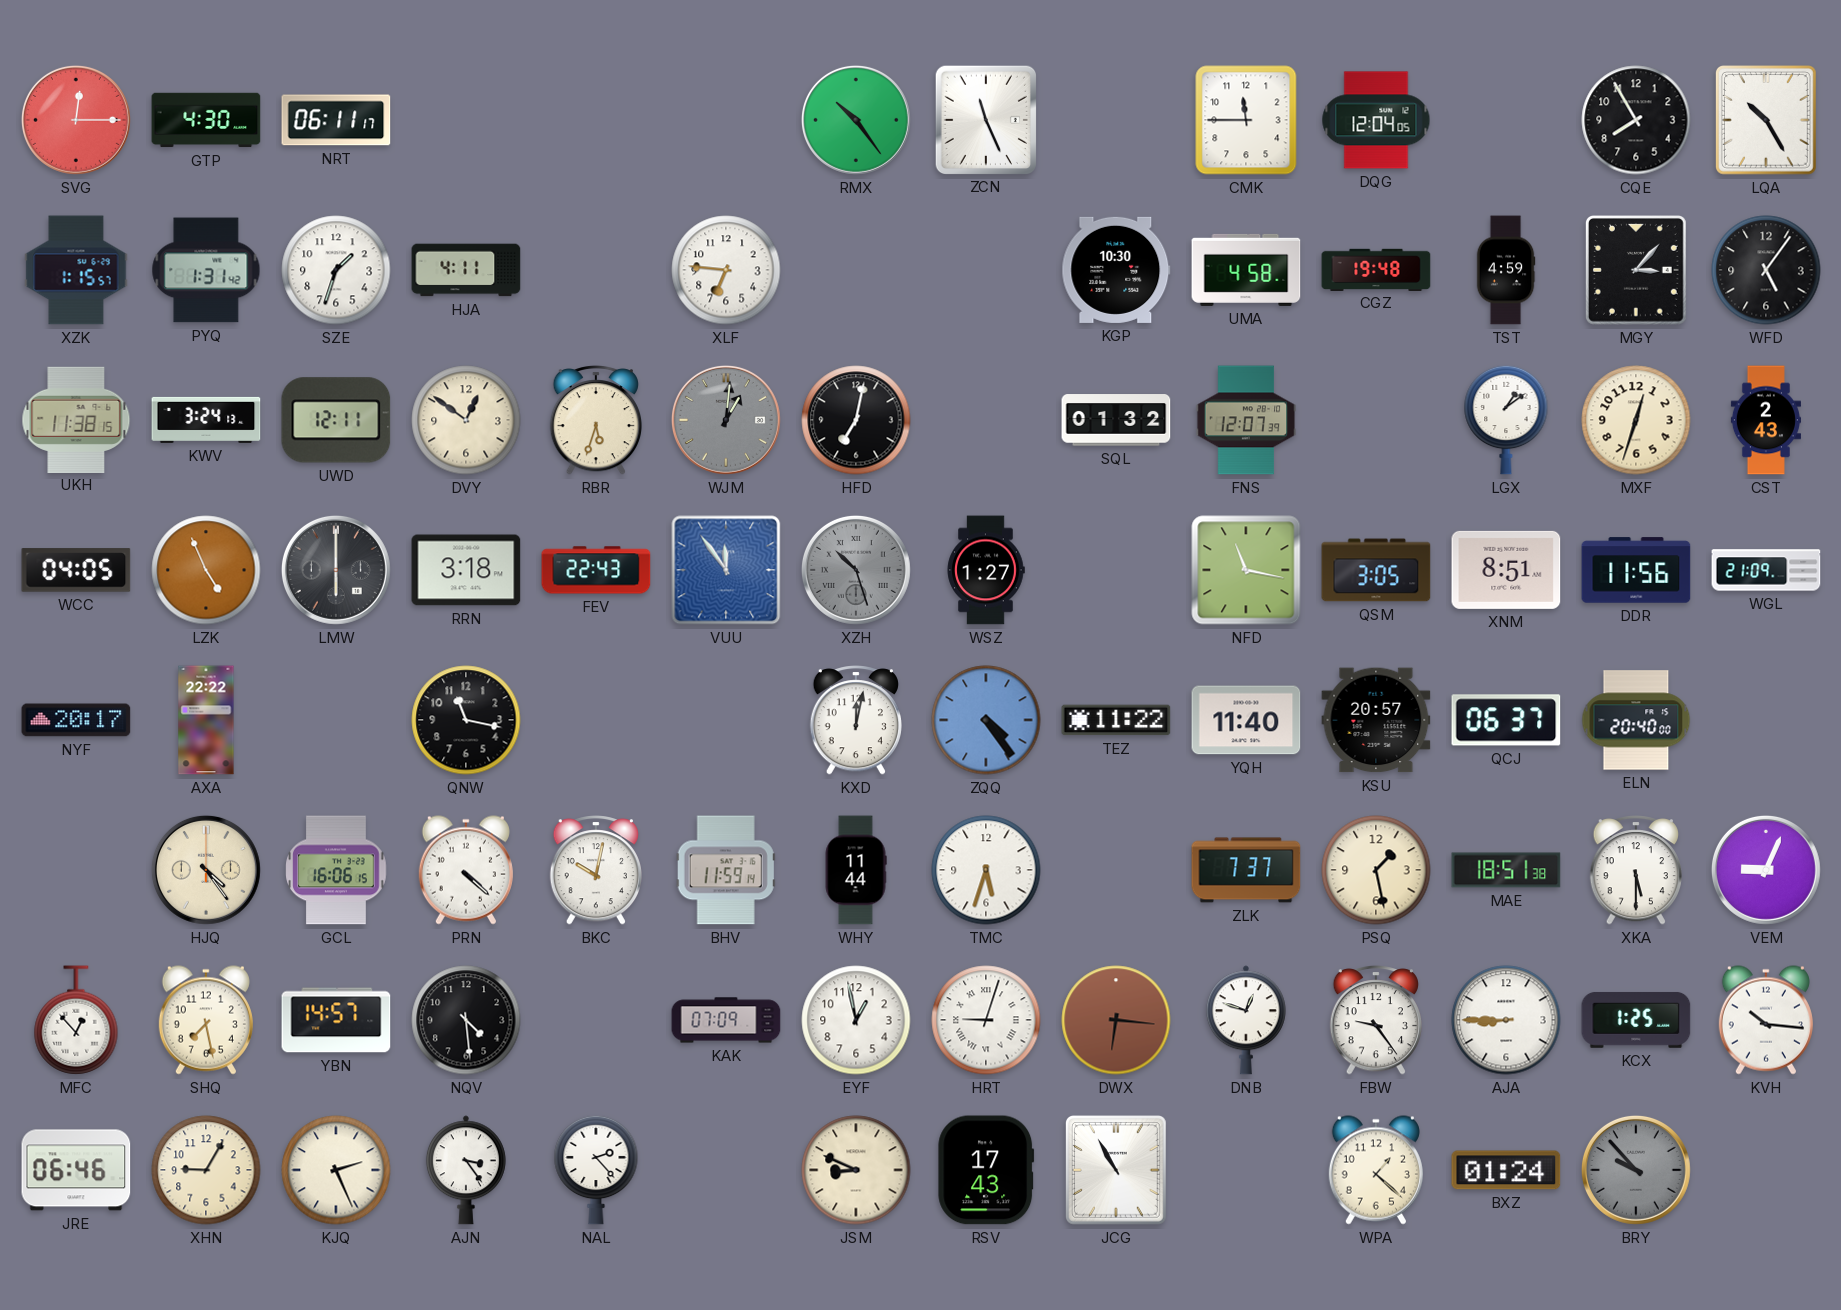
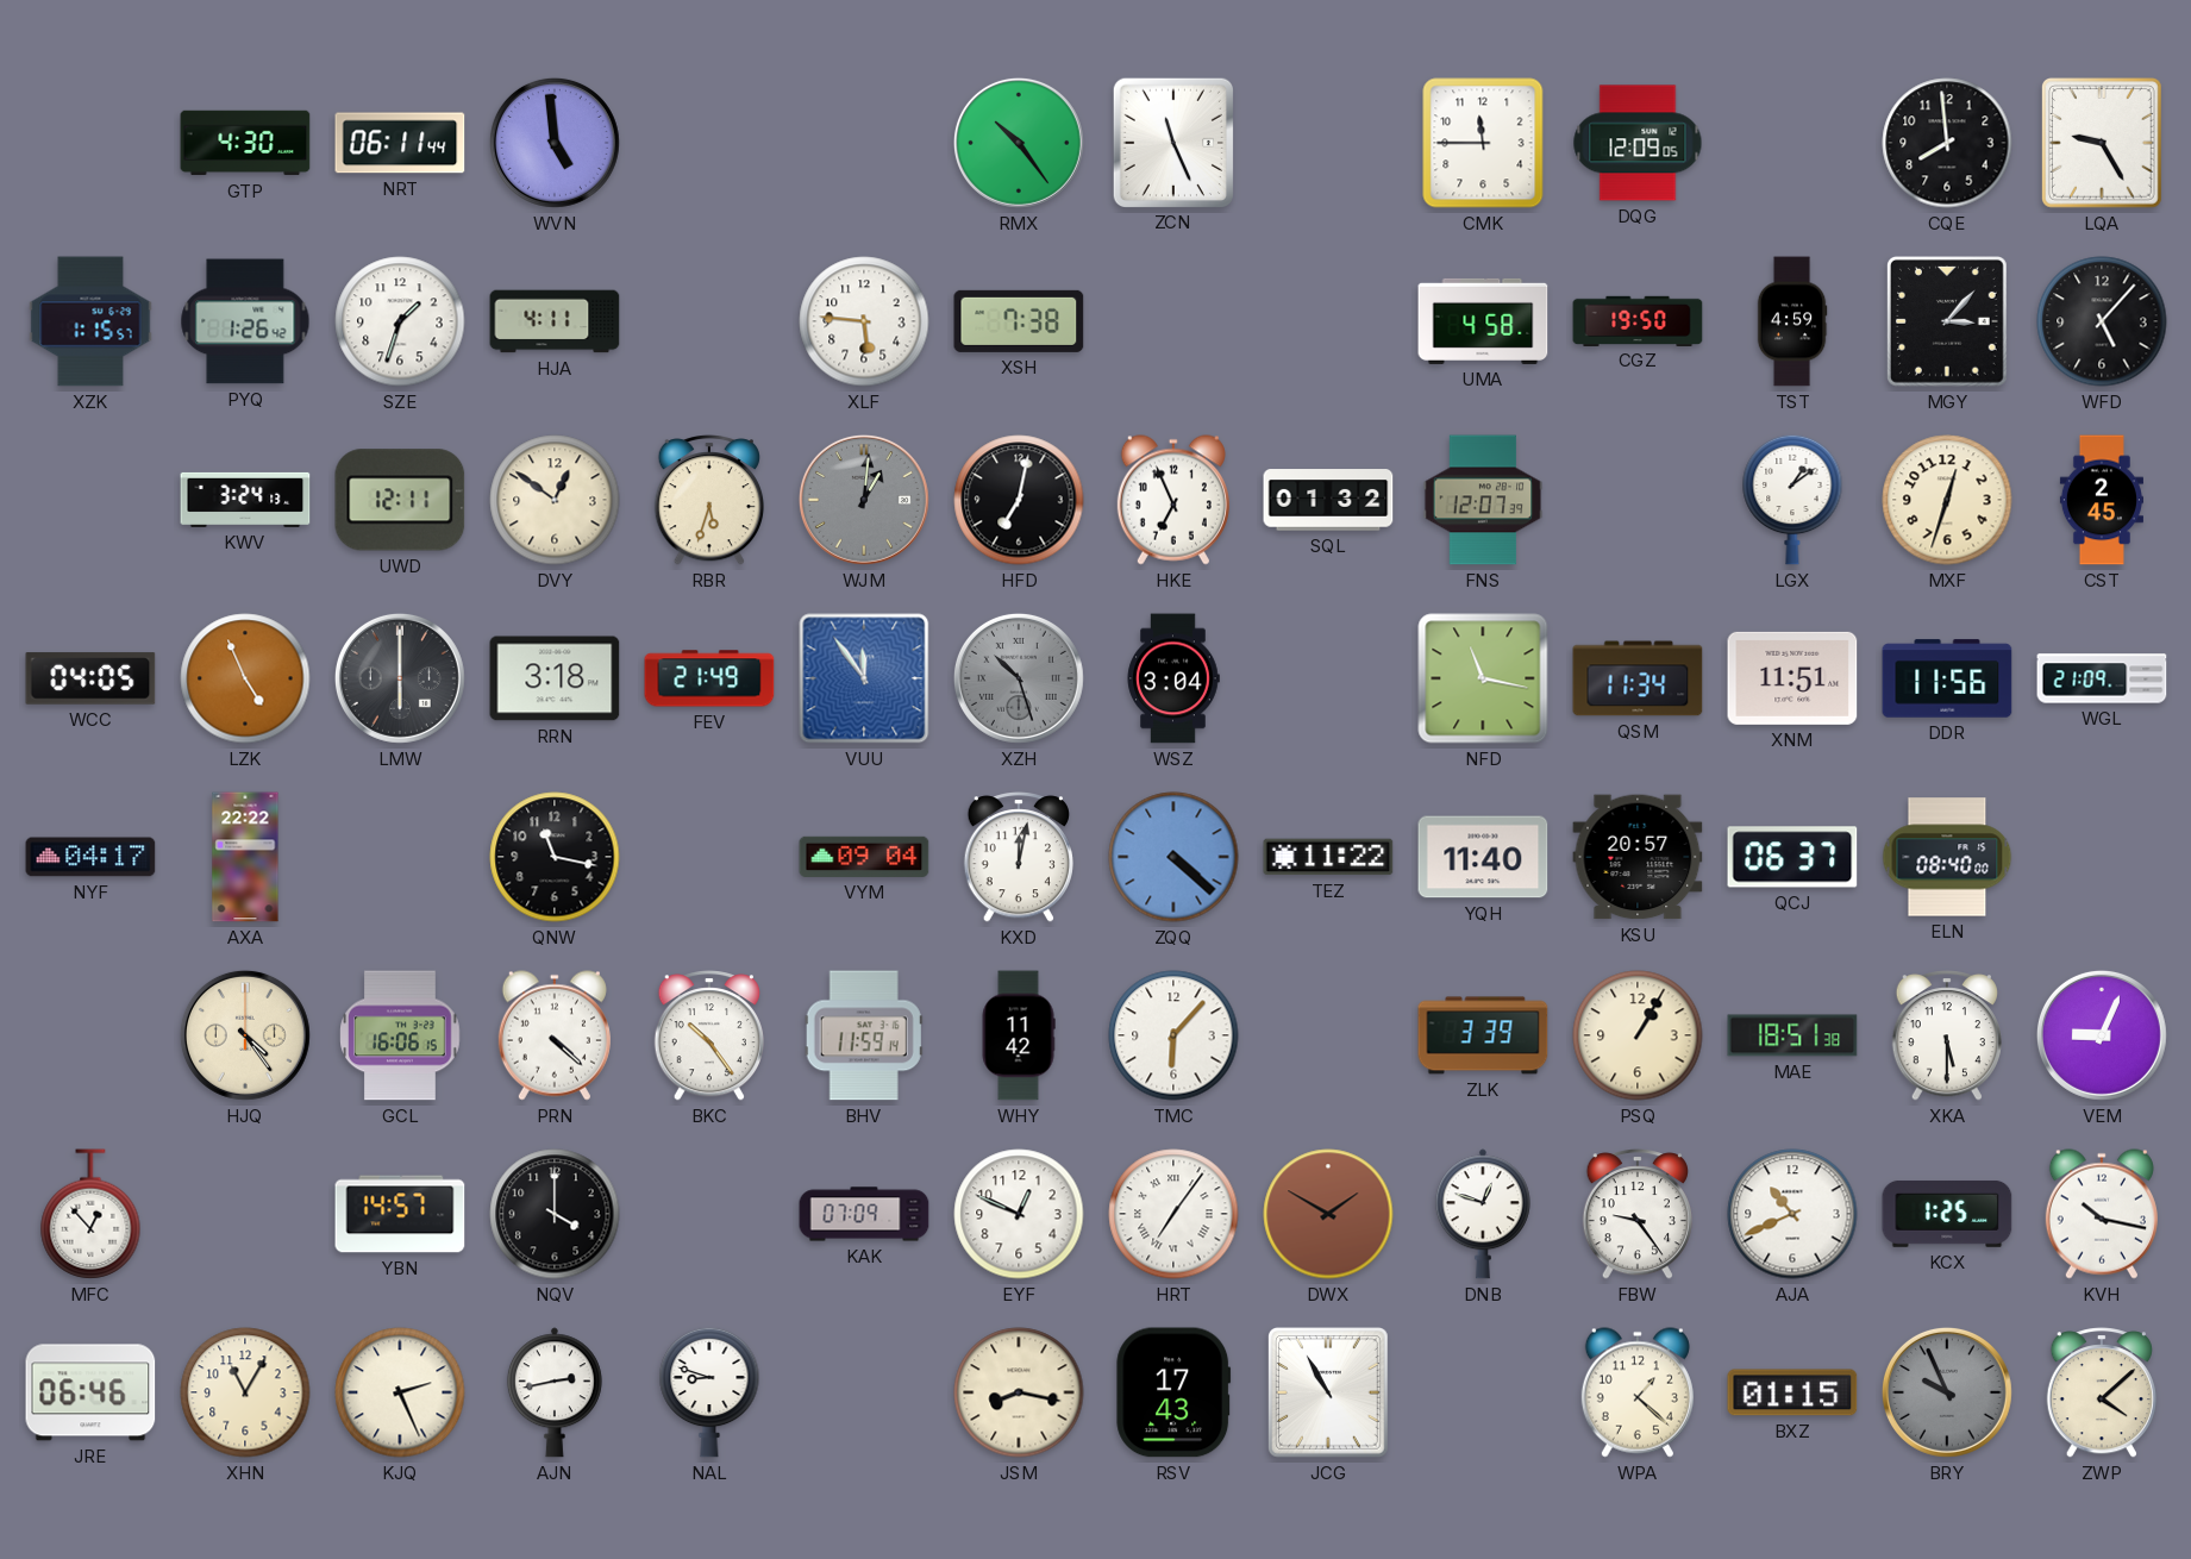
SVG: 12:15 -> none (76, 120)
NRT: 06:11:17 -> 06:11:44 (400, 143)
WVN: none -> 4:59 (555, 143)
DQG: 12:04 -> 12:09 (1638, 143)
CQE: 7:55 -> 7:59 (1947, 143)
LQA: 10:25 -> 9:25 (2102, 144)
PYQ: 1:31 -> 1:26 (245, 321)
XLF: 6:46 -> 5:46 (864, 321)
XSH: none -> 7:38 (1019, 321)
KGP: 10:30 -> none (1116, 270)
CGZ: 19:48 -> 19:50 (1638, 320)
WFD: 5:06 -> 5:07 (2102, 321)
UKH: 11:38 -> none (76, 419)
HKE: none -> 6:56 (1173, 500)
CST: 2:43 -> 2:45 (2102, 500)
FEV: 22:43 -> 21:49 (709, 678)
WSZ: 1:27 -> 3:04 (1173, 678)
QSM: 3:05 -> 11:34 (1638, 678)
XNM: 8:51 -> 11:51 (1792, 678)
NYF: 20:17 -> 04:17 (90, 857)
VYM: none -> 09:04 (864, 857)
ZQQ: 4:24 -> 4:22 (1173, 857)
ELN: 20:40 -> 08:40 (1947, 857)
BKC: 10:02 -> 10:24 (708, 1035)
WHY: 11:44 -> 11:42 (1019, 1035)
TMC: 5:33 -> 6:07 (1173, 1035)
ZLK: 7:37 -> 3:39 (1483, 1035)
PSQ: 1:28 -> 1:05 (1638, 1035)
SHQ: 7:28 -> none (206, 1020)
NQV: 4:29 -> 4:00 (555, 1214)
EYF: 12:58 -> 12:49 (1019, 1214)
HRT: 9:03 -> 7:06 (1173, 1214)
DWX: 6:16 -> 1:50 (1328, 1214)
AJA: 8:45 -> 10:41 (1792, 1214)
KVH: 10:16 -> 10:17 (2102, 1214)
XHN: 9:05 -> 11:05 (245, 1392)
AJN: 3:24 -> 2:43 (555, 1392)
NAL: 2:23 -> 8:48 (709, 1392)
JSM: 8:49 -> 8:17 (1019, 1392)
BXZ: 01:24 -> 01:15 (1792, 1392)
BRY: 9:53 -> 9:56 (1947, 1392)
ZWP: none -> 4:08 (2101, 1392)
